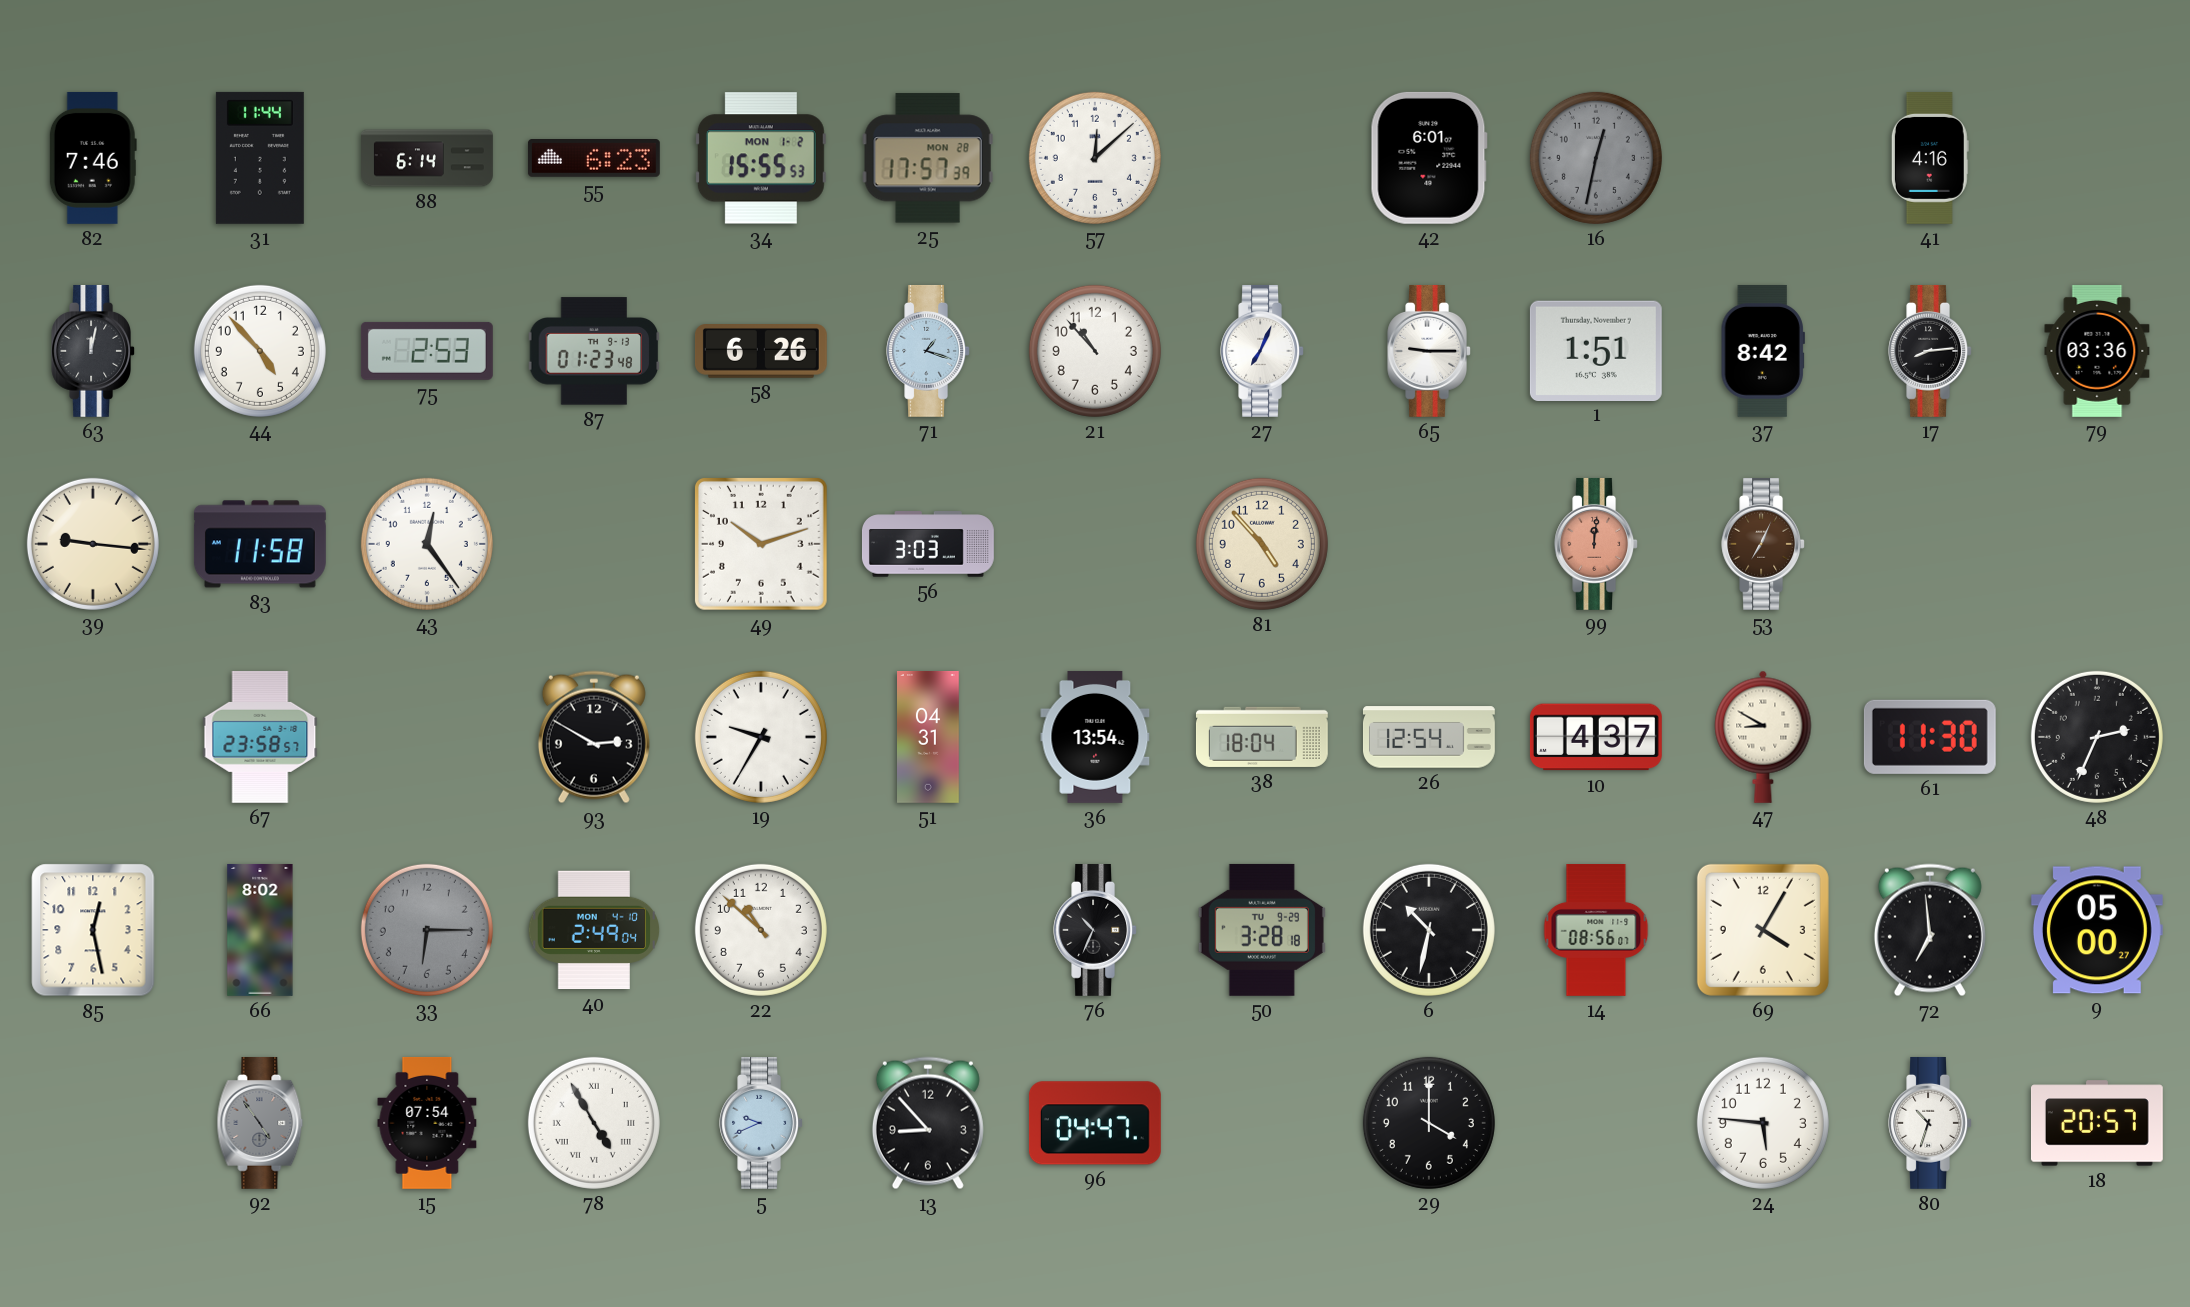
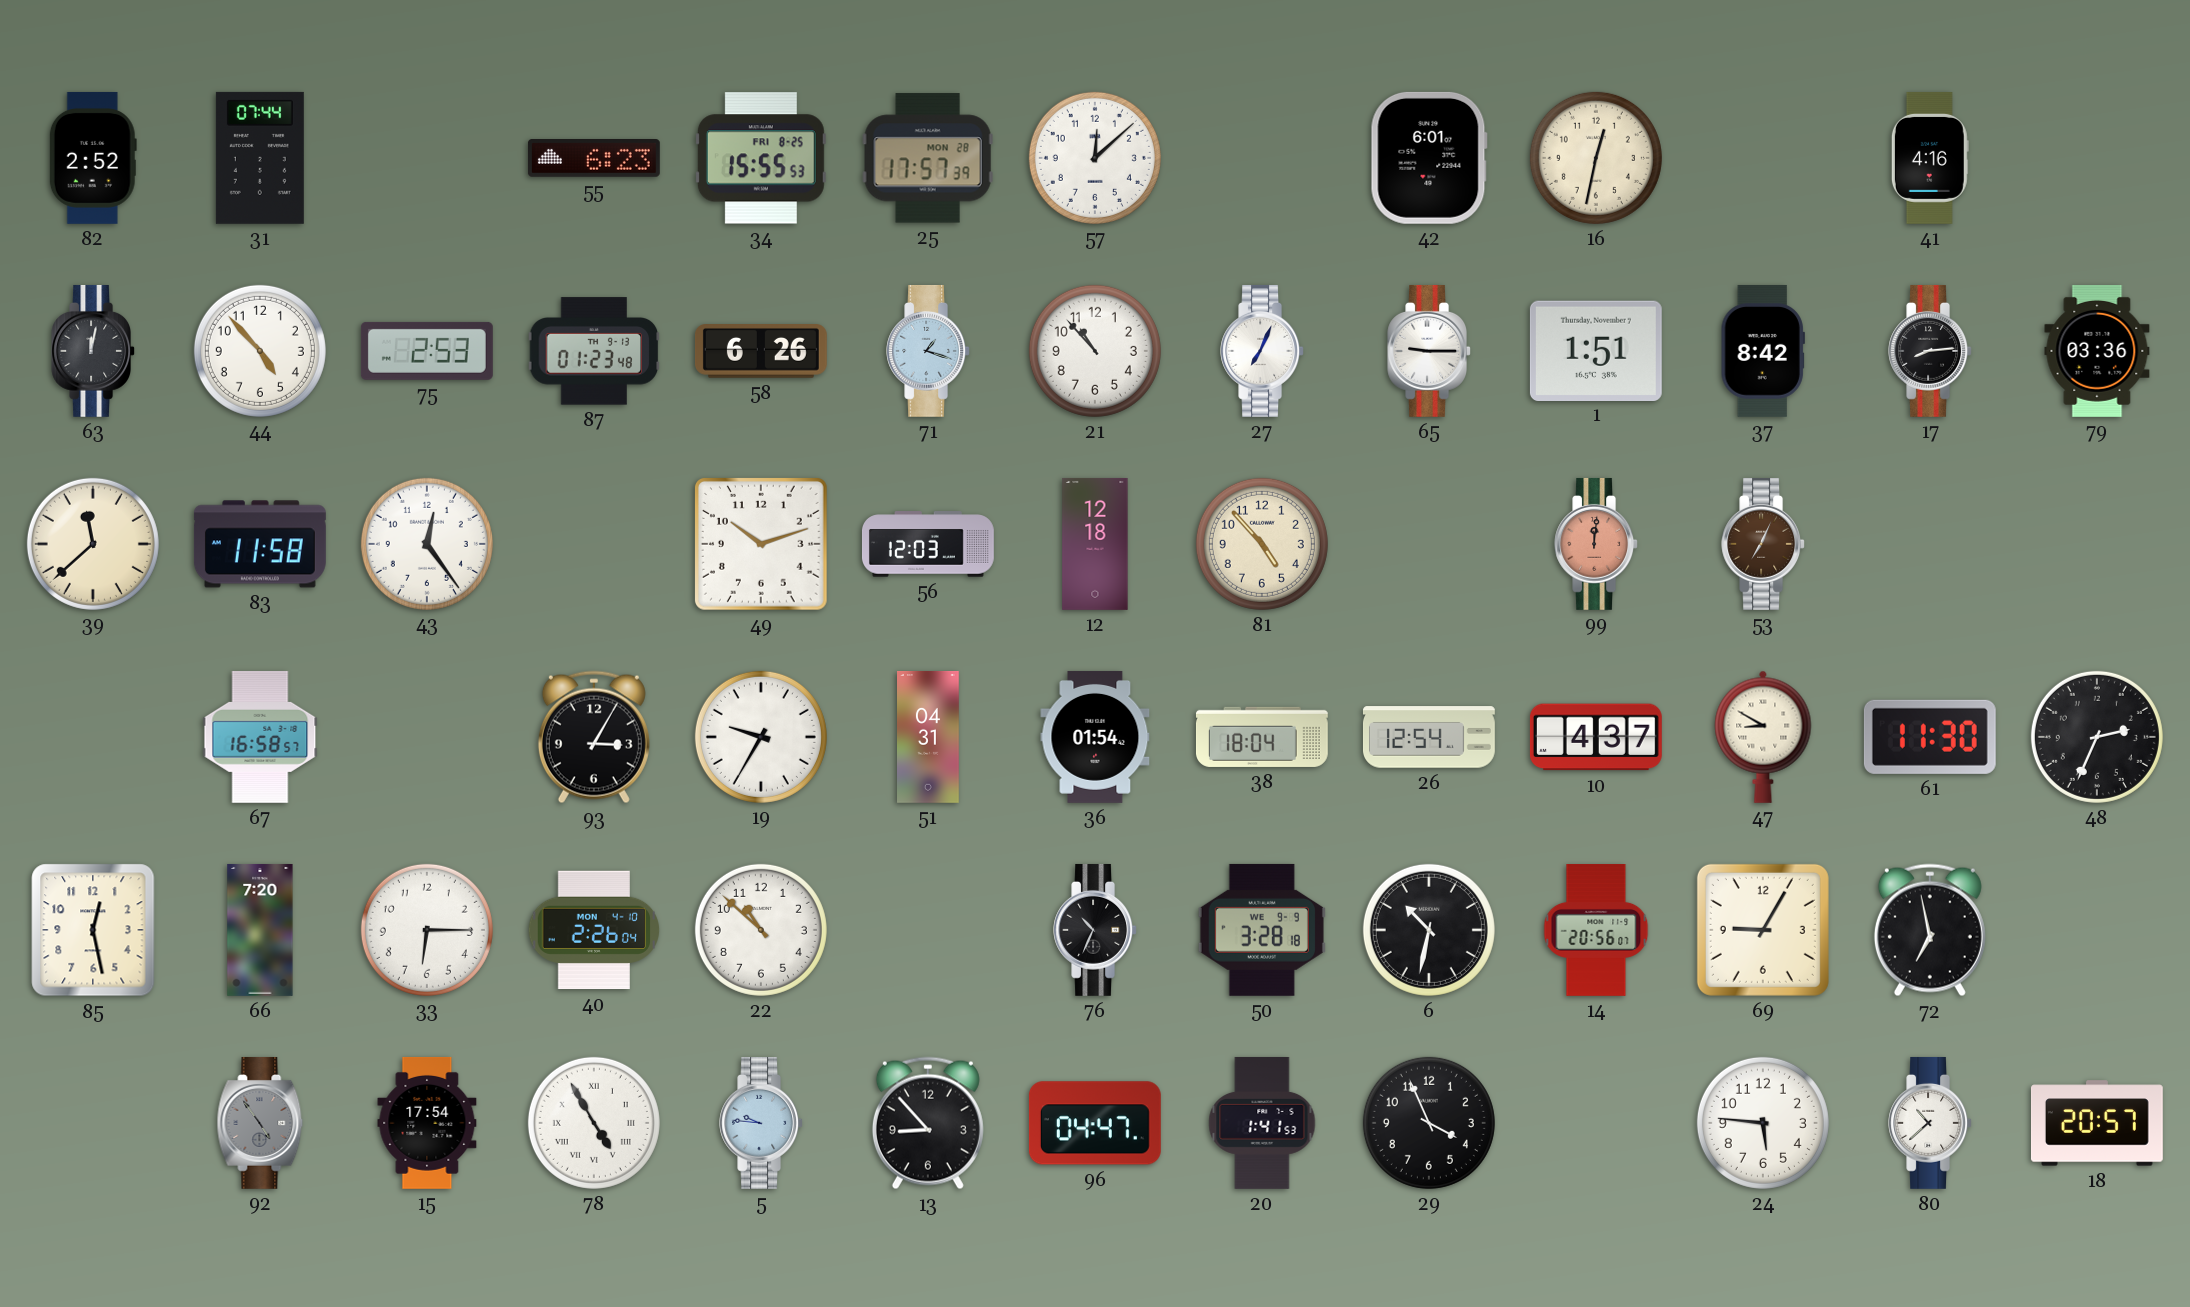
82: 7:46 -> 2:52 (93, 158)
31: 11:44 -> 07:44 (260, 158)
88: 6:14 -> none (428, 158)
34 date: MON 1-2 -> FRI 8-25 (761, 158)
16 dial: grey -> cream (1596, 158)
39: 9:16 -> 11:38 (93, 544)
56: 3:03 -> 12:03 (928, 544)
12: none -> 12:18 (1095, 544)
67: 23:58 -> 16:58 (260, 737)
93: 2:50 -> 3:05 (594, 737)
36: 13:54 -> 01:54 (1095, 737)
66: 8:02 -> 7:20 (260, 930)
33 dial: grey -> white (427, 930)
40: 2:49 -> 2:26 (594, 930)
50 date: TU 9-29 -> WE 9-9 (1262, 930)
14: 08:56 -> 20:56 (1596, 931)
69: 4:05 -> 9:05 (1763, 930)
72: 6:59 -> 6:58 (1930, 930)
9: 05:00 -> none (2097, 930)
15: 07:54 -> 17:54 (427, 1123)
5: 9:41 -> 9:46 (761, 1123)
20: none -> 1:41 (1262, 1123)
29: 4:00 -> 3:56 (1429, 1123)
80: 10:33 -> 10:38 (1930, 1123)
